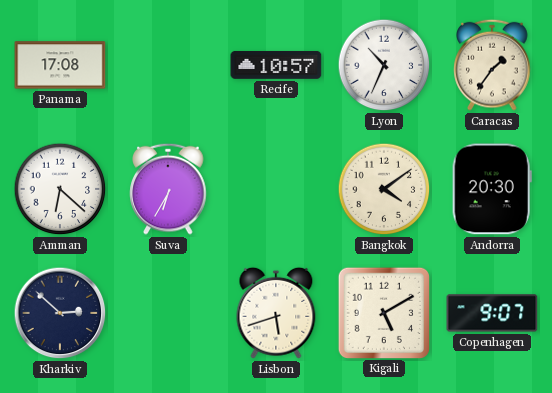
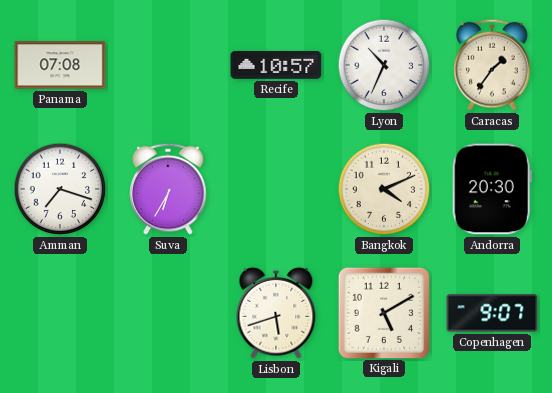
Panama: 17:08 -> 07:08 (60, 65)
Amman: 6:22 -> 7:18 (60, 189)
Bangkok: 4:09 -> 4:11 (384, 189)
Kharkiv: 2:52 -> none (60, 313)
